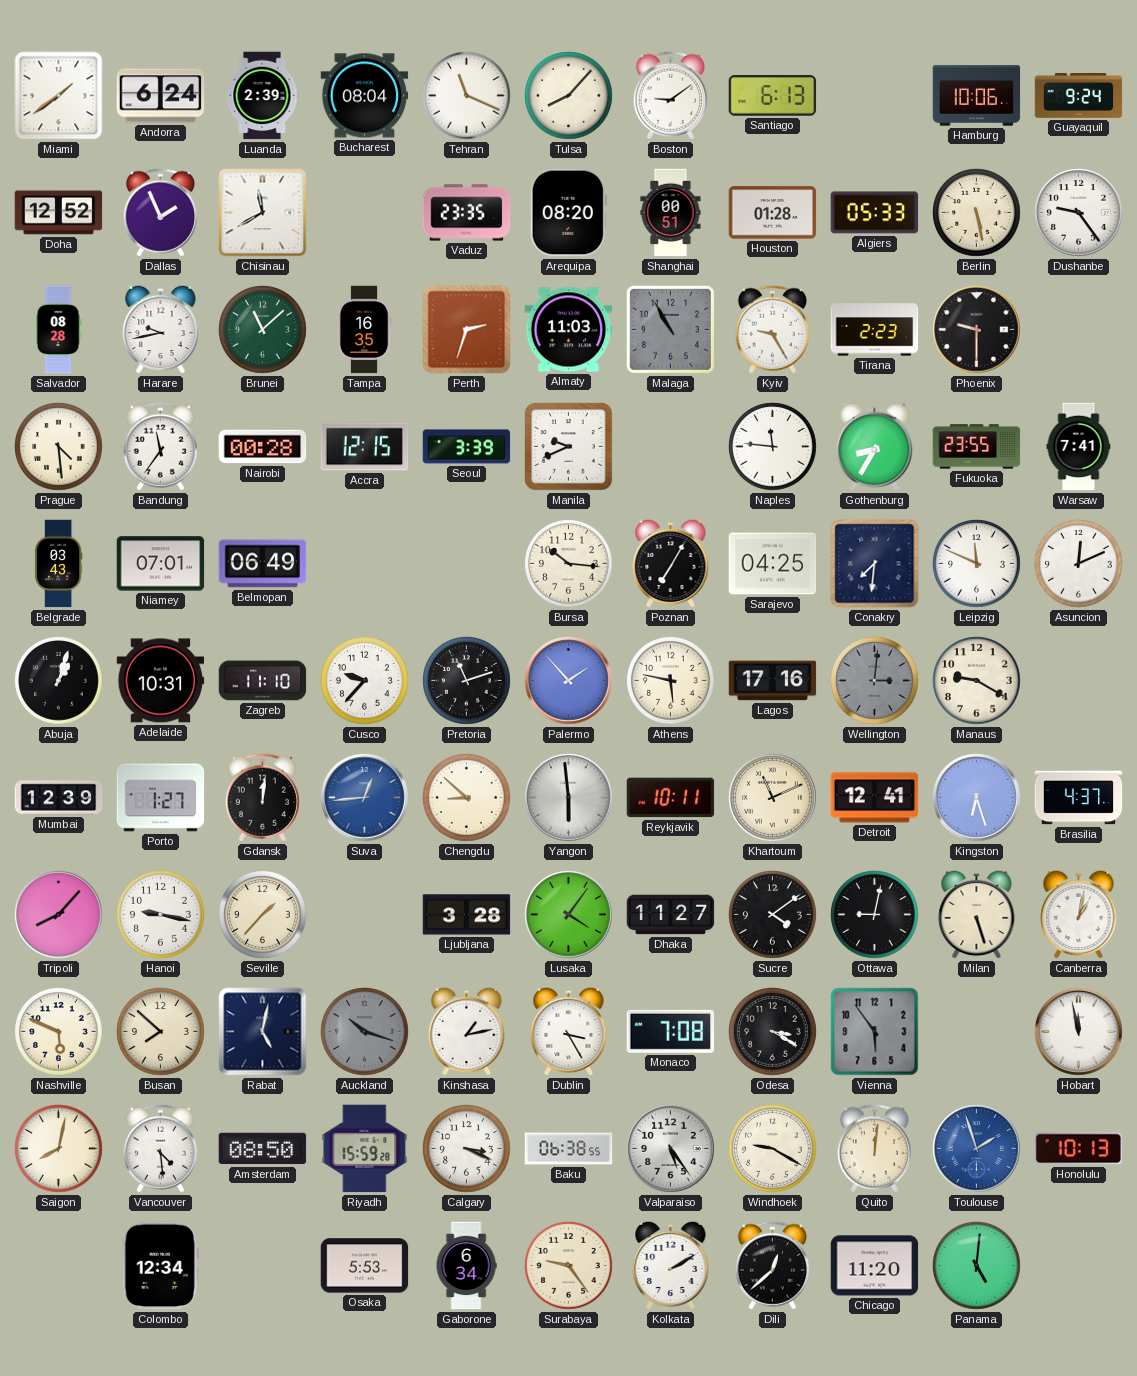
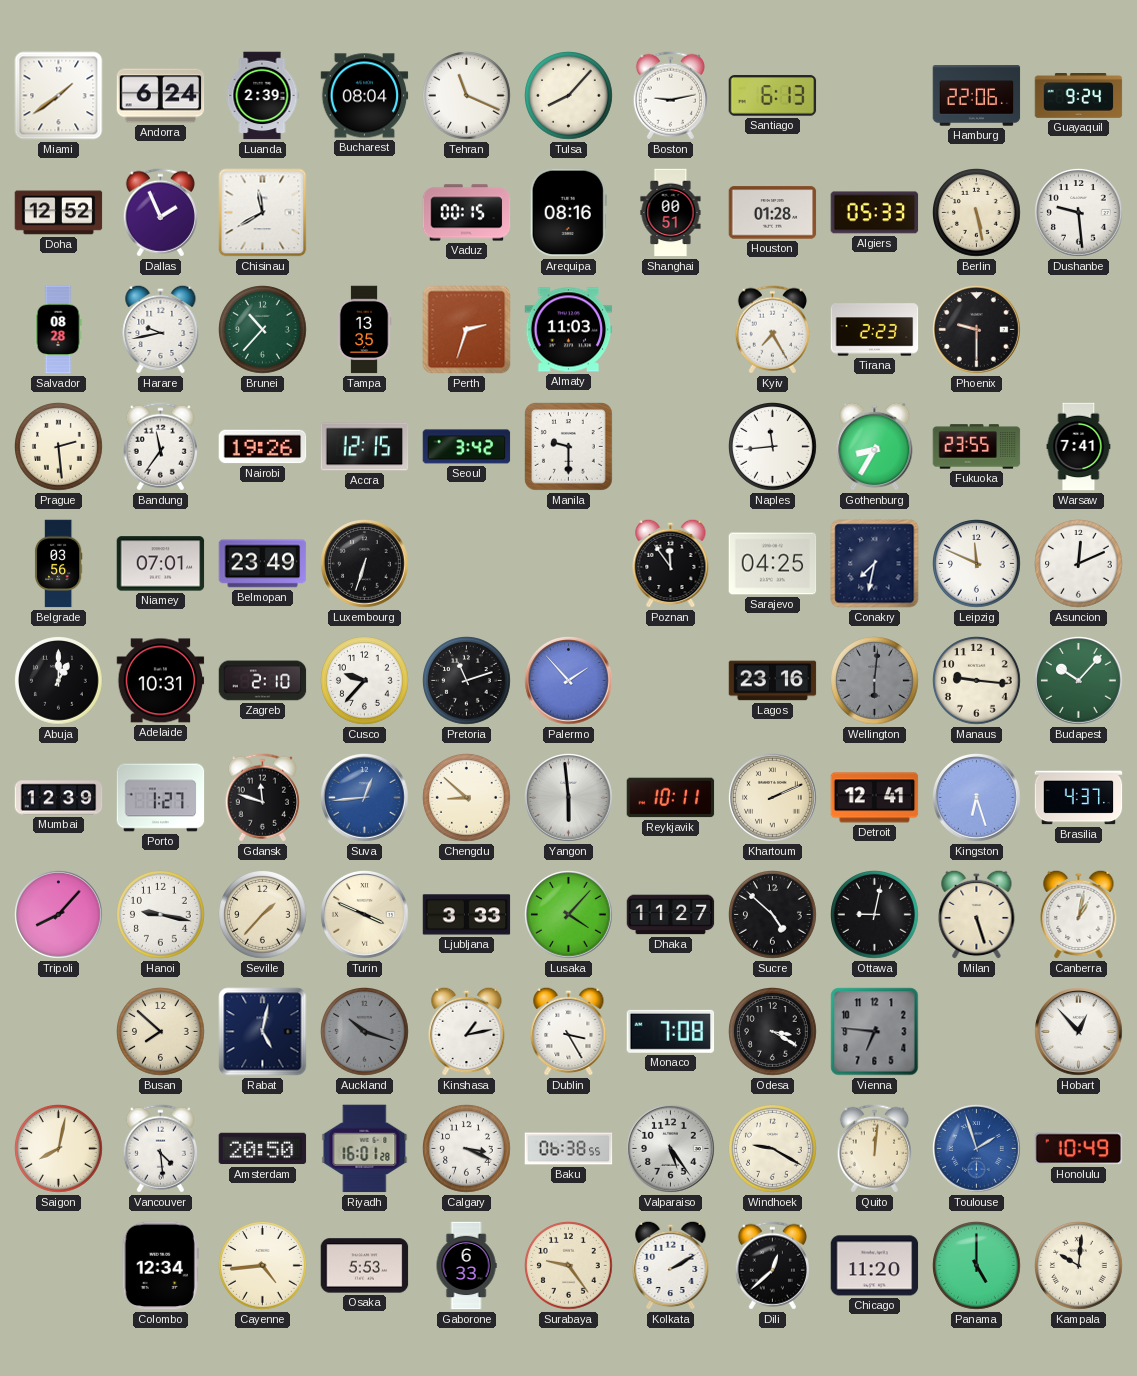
Boston: 9:09 -> 9:13 (670, 96)
Hamburg: 10:06 -> 22:06 (977, 96)
Vaduz: 23:35 -> 00:15 (467, 213)
Arequipa: 08:20 -> 08:16 (568, 213)
Dushanbe: 9:24 -> 9:29 (1079, 213)
Brunei: 11:08 -> 10:37 (263, 330)
Tampa: 16:35 -> 13:35 (364, 330)
Malaga: 10:55 -> none (670, 329)
Kyiv: 9:25 -> 7:25 (772, 330)
Prague: 4:29 -> 2:29 (59, 447)
Nairobi: 00:28 -> 19:26 (263, 447)
Seoul: 3:39 -> 3:42 (467, 447)
Manila: 9:41 -> 9:30 (569, 447)
Naples: 11:46 -> 11:44 (773, 447)
Belgrade: 03:43 -> 03:56 (58, 564)
Belmopan: 06:49 -> 23:49 (263, 564)
Luxembourg: none -> 6:33 (365, 564)
Bursa: 10:16 -> none (569, 564)
Poznan: 7:05 -> 11:54 (671, 563)
Conakry: 7:31 -> 7:32 (875, 564)
Abuja: 1:03 -> 1:00 (59, 681)
Zagreb: 11:10 -> 2:10 (263, 681)
Athens: 5:47 -> none (671, 681)
Lagos: 17:16 -> 23:16 (773, 681)
Wellington: 3:01 -> 6:01 (875, 681)
Manaus: 9:20 -> 9:16 (977, 681)
Budapest: none -> 10:07 (1079, 681)
Gdansk: 12:01 -> 11:48 (262, 798)
Khartoum: 11:11 -> 2:11 (773, 798)
Turin: none -> 3:49 (365, 915)
Ljubljana: 3:28 -> 3:33 (467, 915)
Lusaka: 4:06 -> 4:07 (569, 915)
Sucre: 4:09 -> 4:52 (773, 915)
Nashville: 5:49 -> none (59, 1032)
Vienna: 5:54 -> 6:46 (875, 1032)
Hobart: 11:58 -> 12:53 (1079, 1032)
Amsterdam: 08:50 -> 20:50 (263, 1149)
Riyadh: 15:59 -> 16:01 (365, 1149)
Honolulu: 10:13 -> 10:49 (1079, 1149)
Cayenne: none -> 4:44 (263, 1266)
Gaborone: 6:34 -> 6:33 (466, 1266)
Panama: 5:01 -> 5:00 (977, 1266)
Kampala: none -> 10:01 (1079, 1266)
